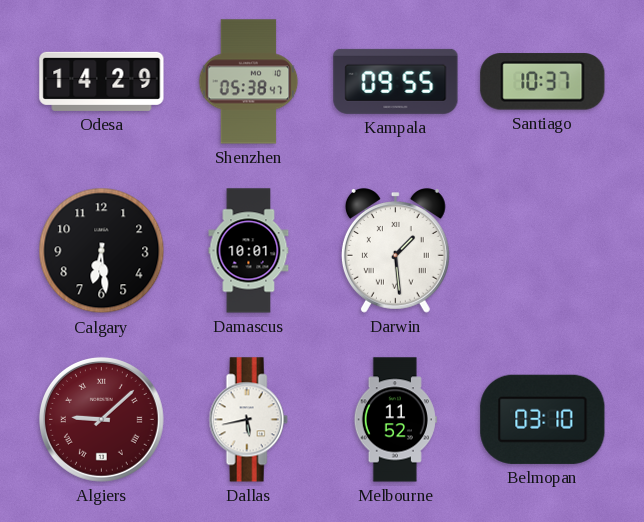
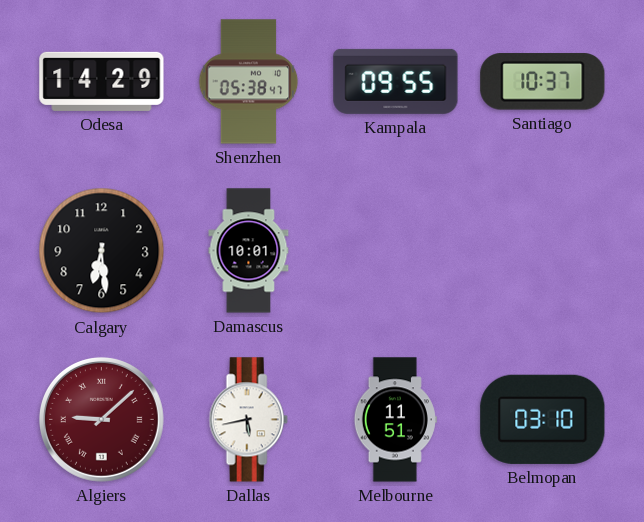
Darwin: 1:29 -> none (395, 251)
Melbourne: 11:52 -> 11:51 (395, 420)
